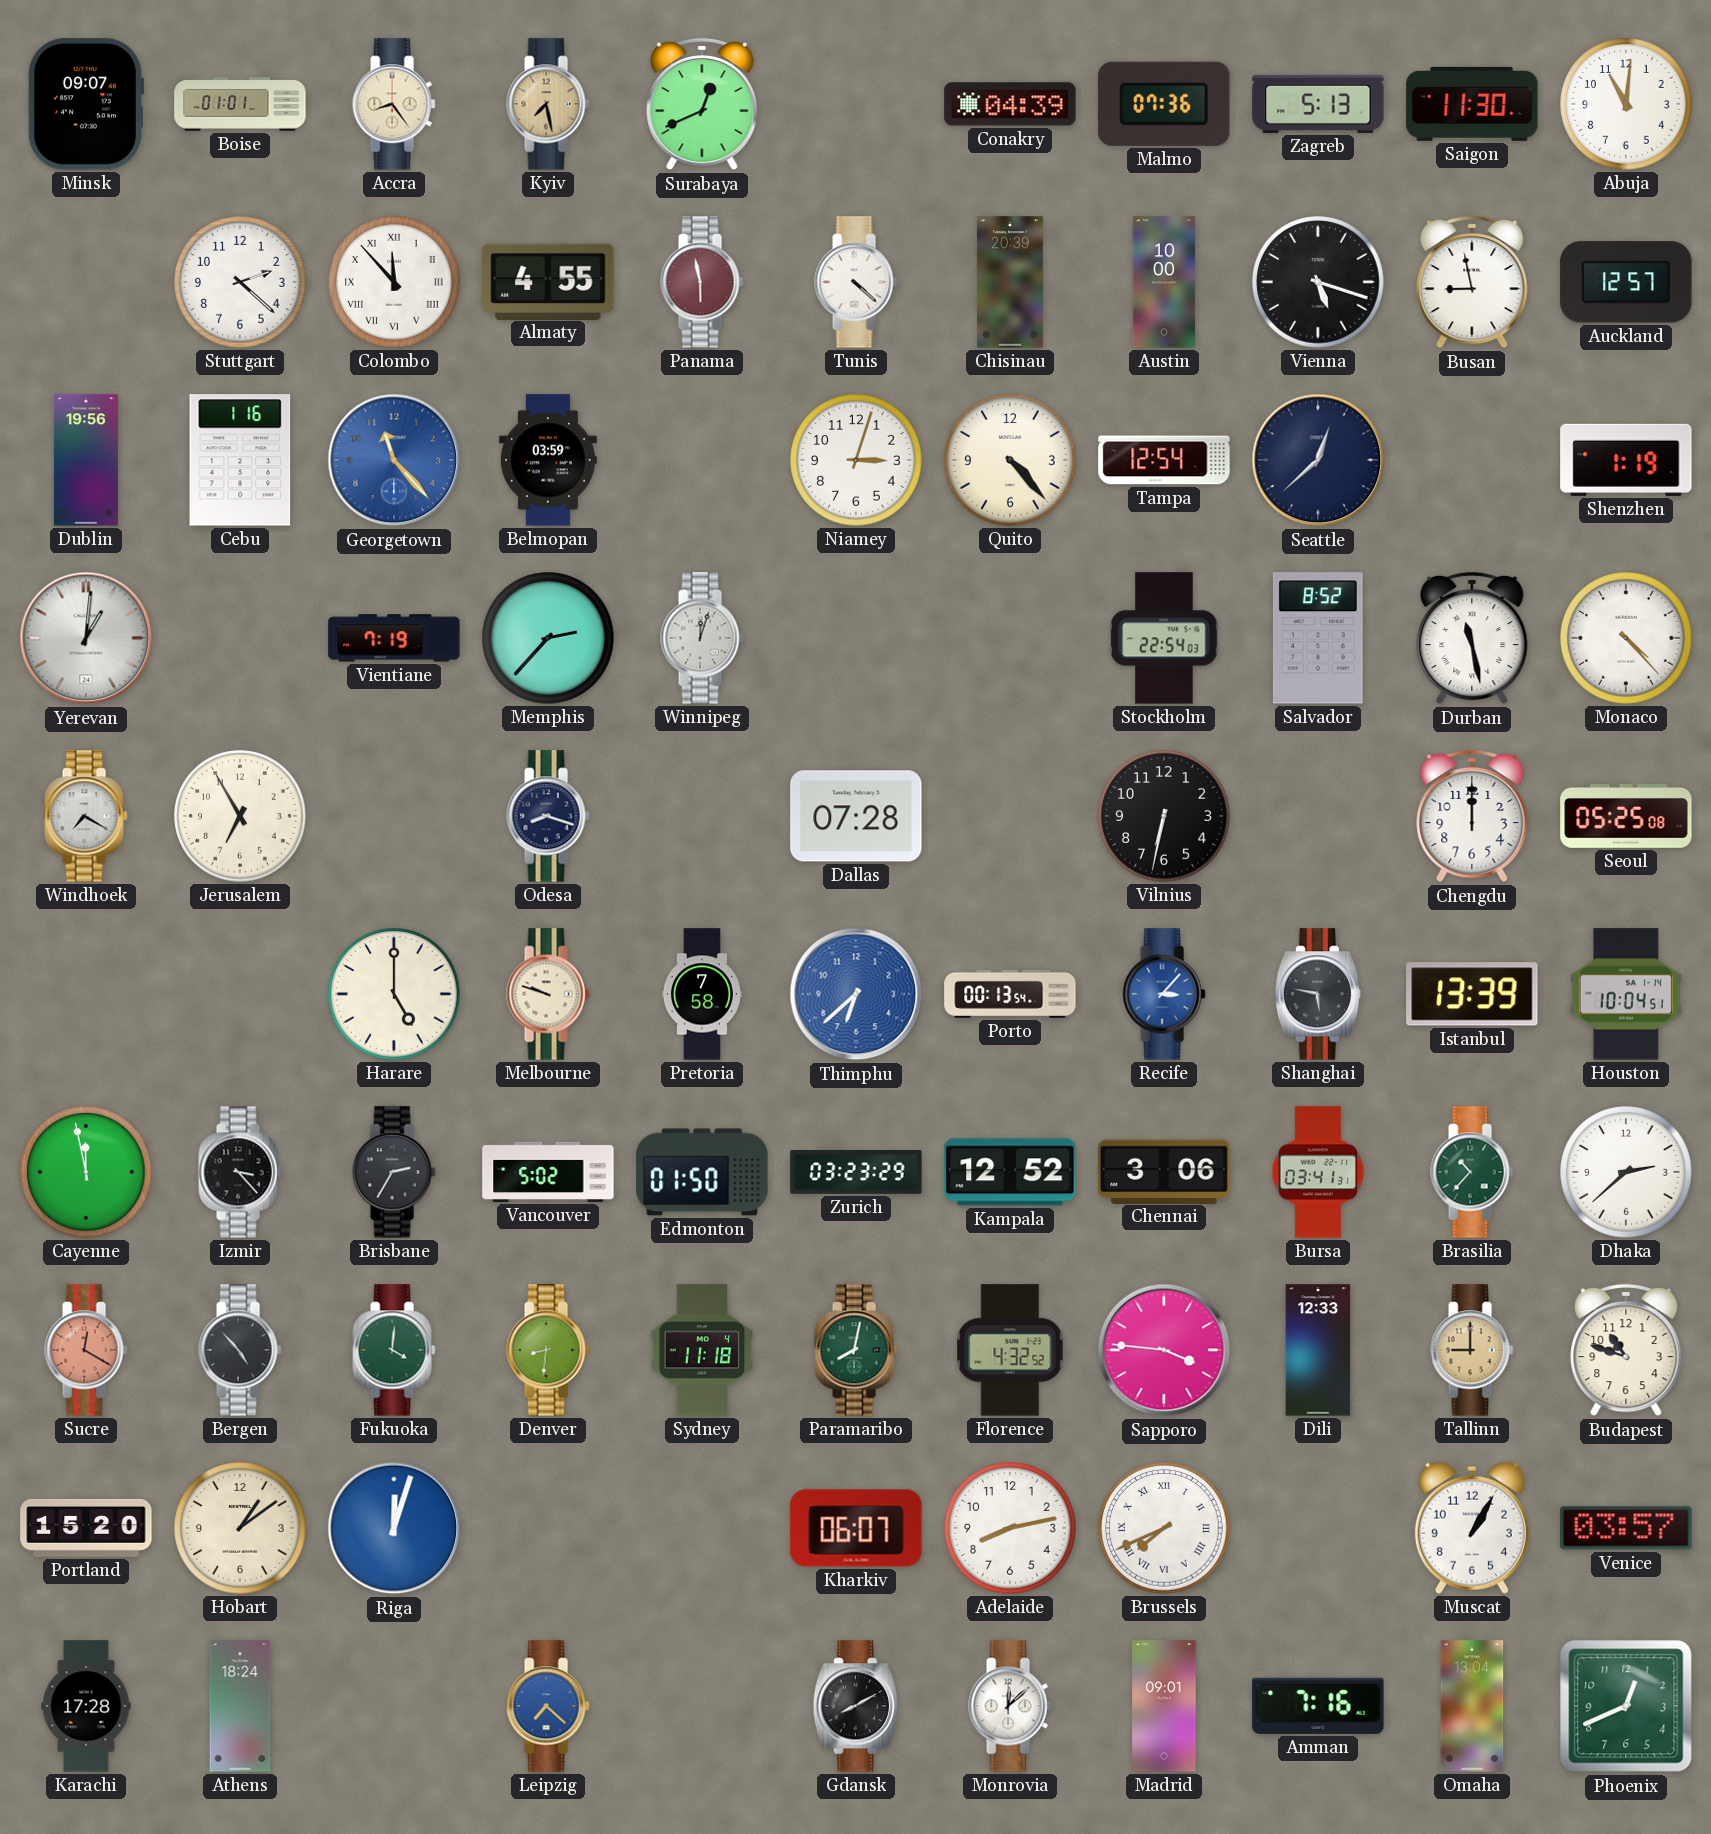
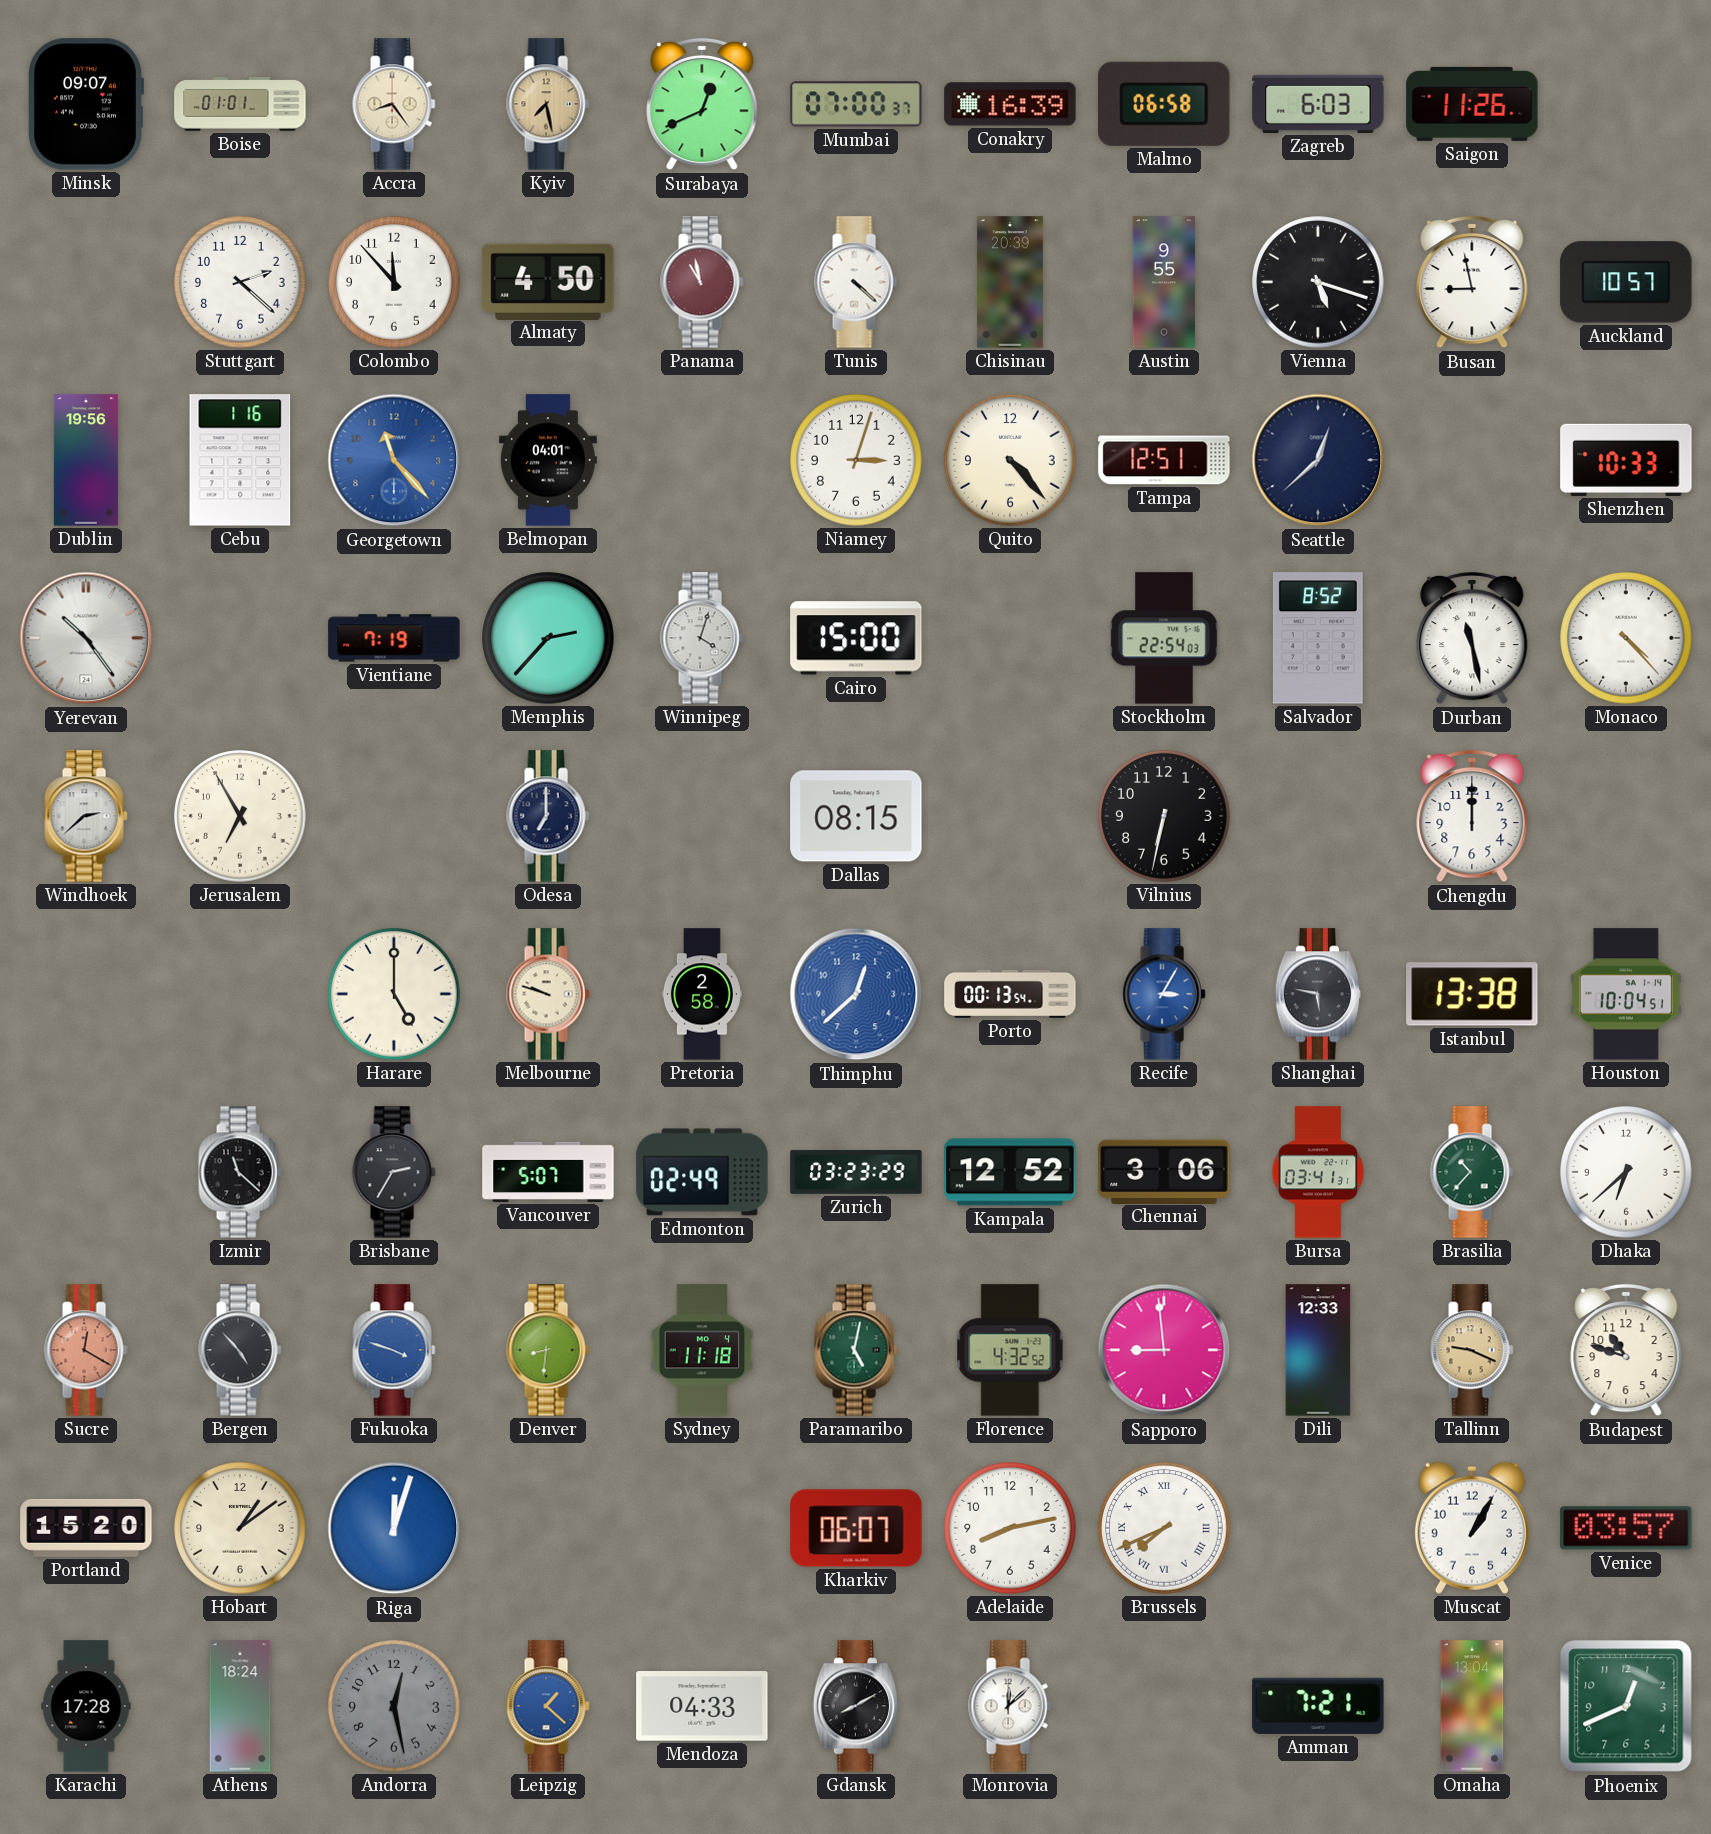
Mumbai: none -> 07:00 (856, 104)
Conakry: 04:39 -> 16:39 (1010, 104)
Malmo: 07:36 -> 06:58 (1164, 104)
Zagreb: 5:13 -> 6:03 (1318, 104)
Saigon: 11:30 -> 11:26 (1472, 104)
Abuja: 11:01 -> none (1626, 104)
Colombo numerals: Roman -> Arabic (394, 282)
Almaty: 4:55 -> 4:50 (548, 281)
Panama: 5:58 -> 10:58 (702, 282)
Austin: 10:00 -> 9:55 (1164, 282)
Auckland: 12:57 -> 10:57 (1626, 282)
Belmopan: 03:59 -> 04:01 (548, 460)
Tampa: 12:54 -> 12:51 (1164, 460)
Shenzhen: 1:19 -> 10:33 (1626, 460)
Yerevan: 1:01 -> 10:24 (86, 638)
Winnipeg: 12:03 -> 4:03 (702, 638)
Cairo: none -> 15:00 (856, 638)
Windhoek: 7:20 -> 2:38 (86, 816)
Odesa: 8:18 -> 7:00 (548, 816)
Dallas: 07:28 -> 08:15 (856, 816)
Seoul: 05:25 -> none (1626, 817)
Pretoria: 7:58 -> 2:58 (702, 994)
Thimphu: 6:38 -> 12:38 (856, 994)
Recife: 3:07 -> 3:05 (1164, 994)
Istanbul: 13:39 -> 13:38 (1472, 994)
Cayenne: 11:58 -> none (86, 1172)
Izmir: 3:23 -> 11:22 (240, 1172)
Vancouver: 5:02 -> 5:07 (548, 1172)
Edmonton: 01:50 -> 02:49 (702, 1172)
Dhaka: 2:38 -> 6:38 (1626, 1172)
Fukuoka: 4:01 -> 3:48 (394, 1350)
Fukuoka dial: green -> blue (394, 1350)
Paramaribo: 8:02 -> 5:02 (856, 1350)
Sapporo: 3:46 -> 8:59 (1164, 1350)
Tallinn: 9:00 -> 9:19 (1472, 1350)
Andorra: none -> 12:28 (394, 1706)
Leipzig: 7:22 -> 1:22 (548, 1706)
Mendoza: none -> 04:33 (702, 1706)
Madrid: 09:01 -> none (1164, 1706)
Amman: 7:16 -> 7:21 (1318, 1706)
